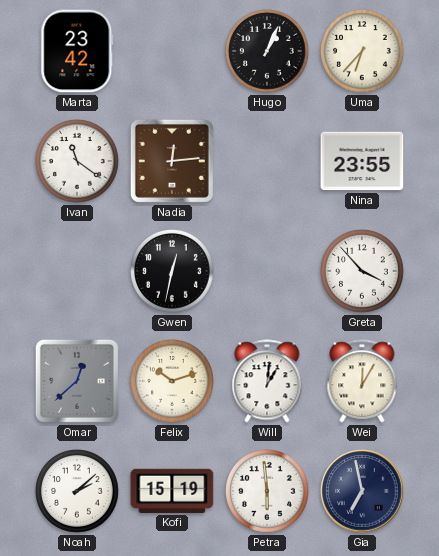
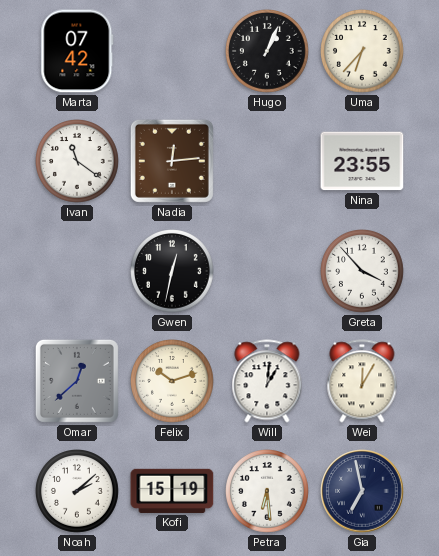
Marta: 23:42 -> 07:42 (77, 51)
Petra: 5:59 -> 6:29 (268, 492)
